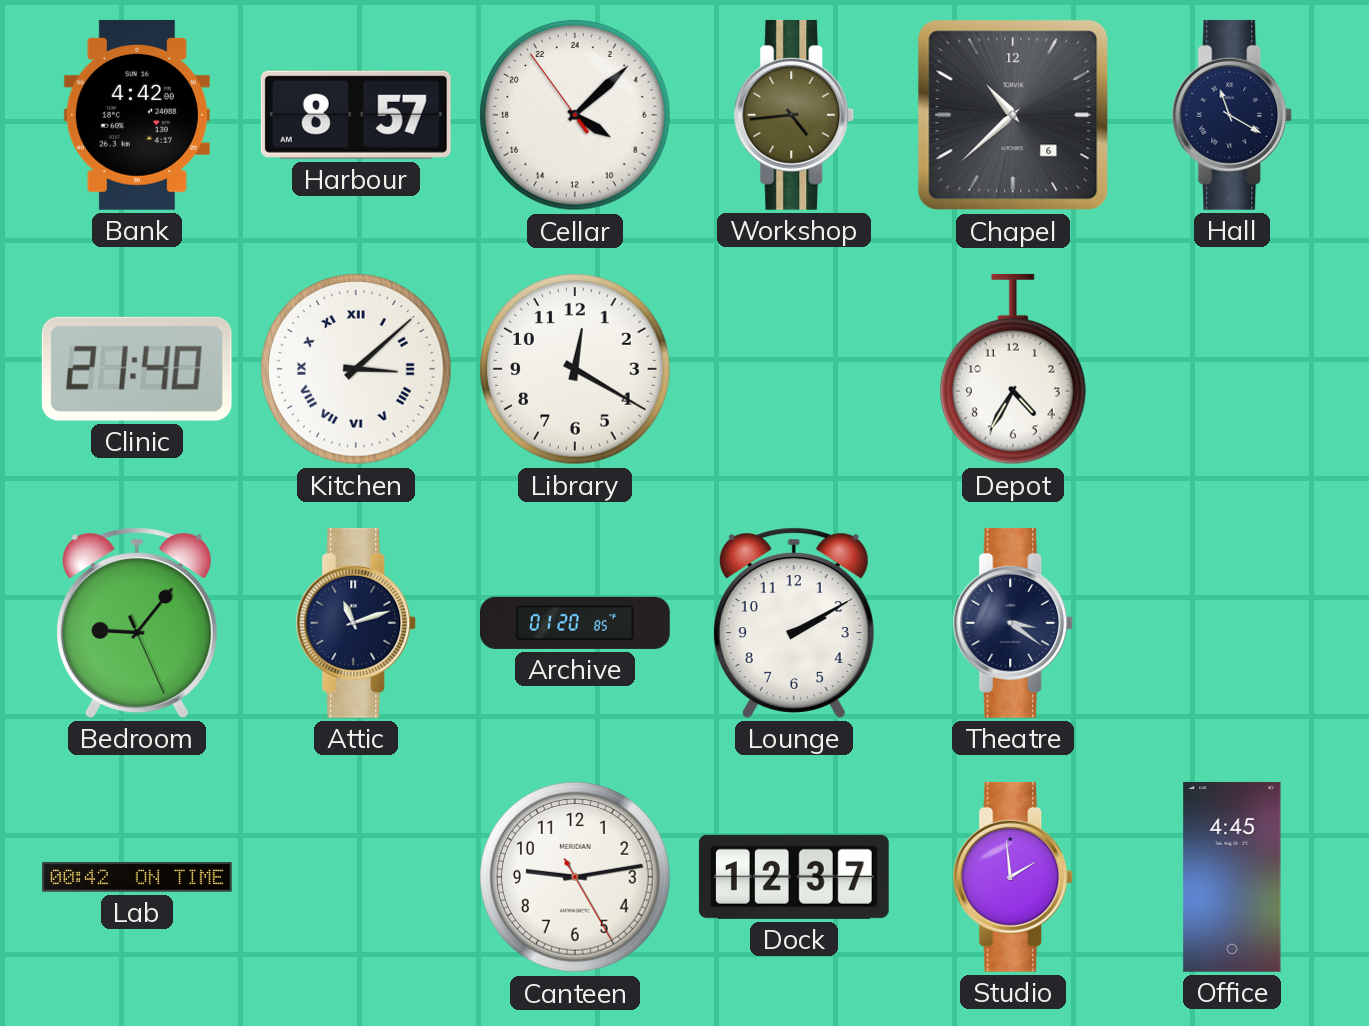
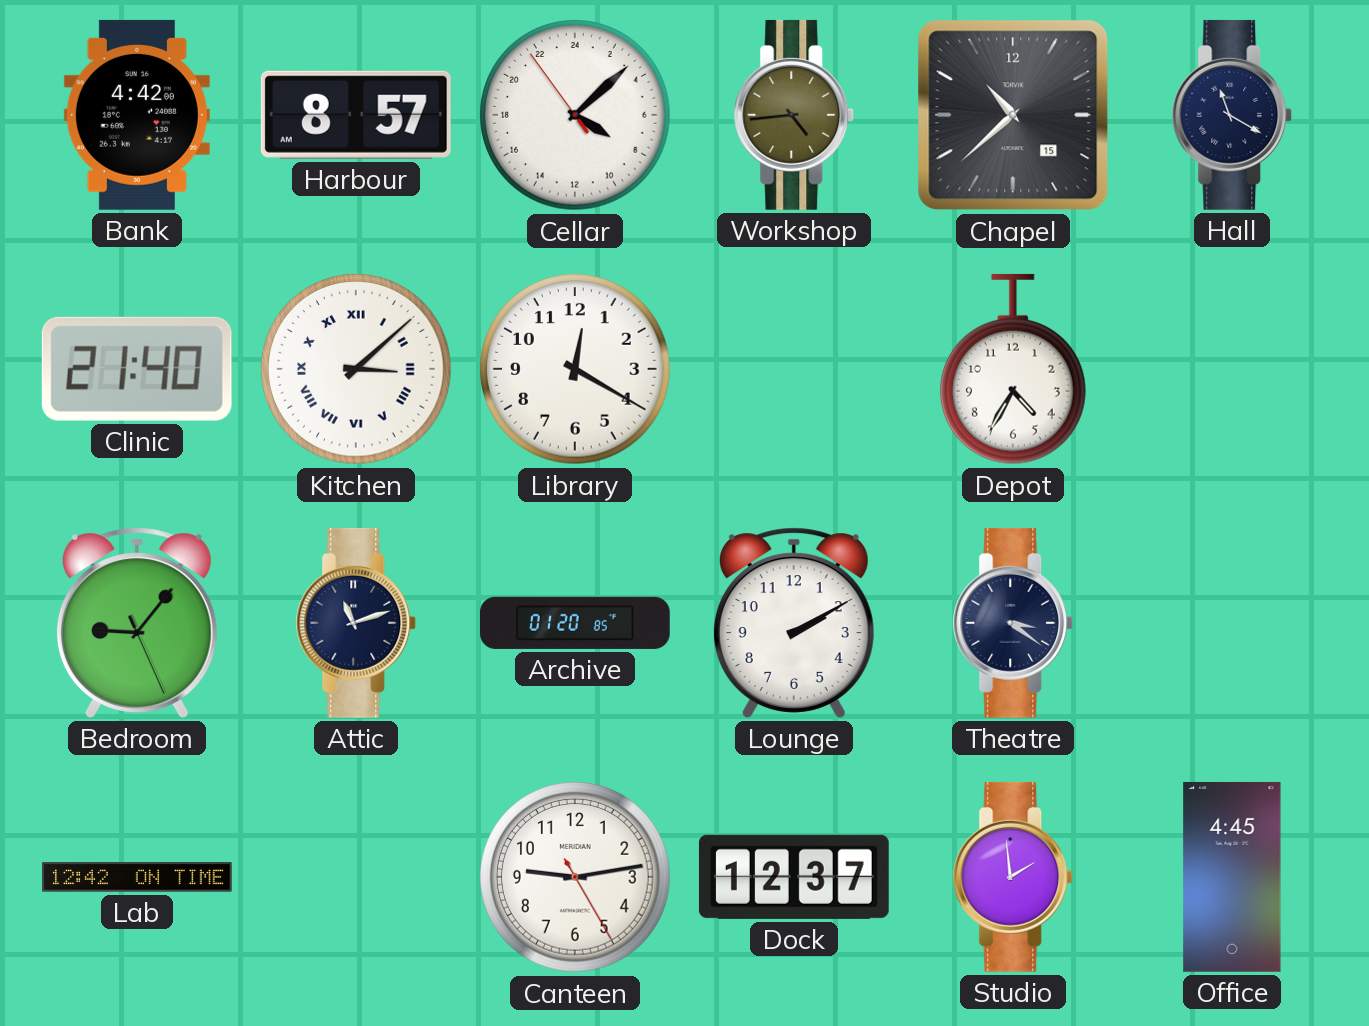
Chapel date: 6 -> 15 (1013, 115)
Lab: 00:42 -> 12:42 (138, 877)
